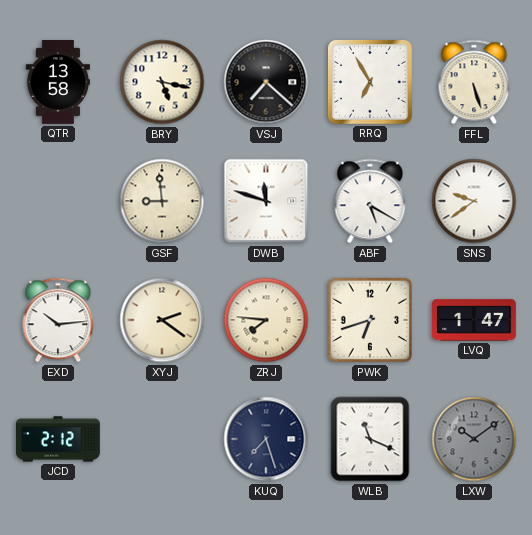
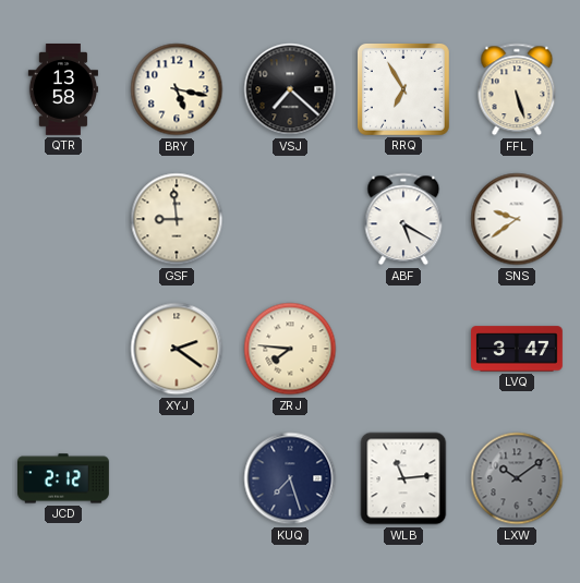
DWB: 11:48 -> none (266, 201)
EXD: 10:14 -> none (58, 320)
PWK: 6:42 -> none (370, 320)
LVQ: 1:47 -> 3:47 (518, 349)
WLB: 11:19 -> 11:14 (403, 478)
